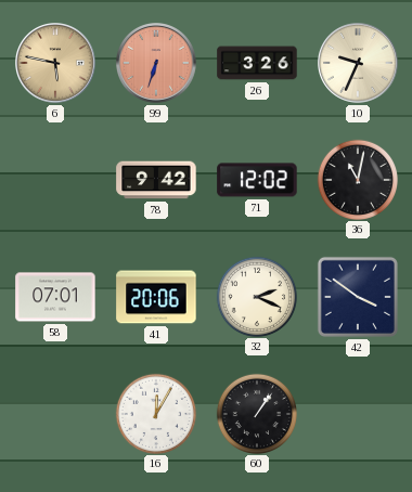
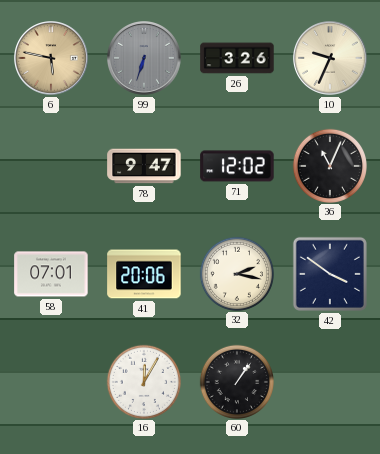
99 dial: salmon -> grey (144, 58)
78: 9:42 -> 9:47 (144, 166)
36: 11:02 -> 11:04 (329, 165)
32: 2:19 -> 2:17 (236, 273)
